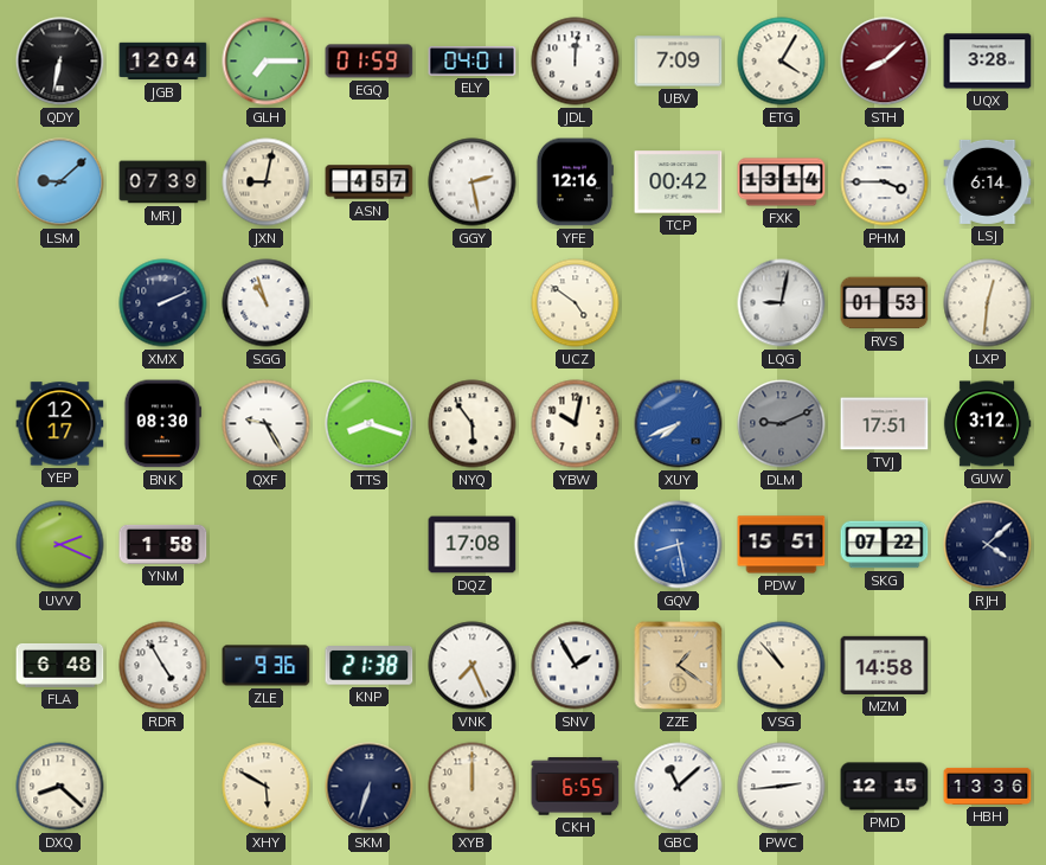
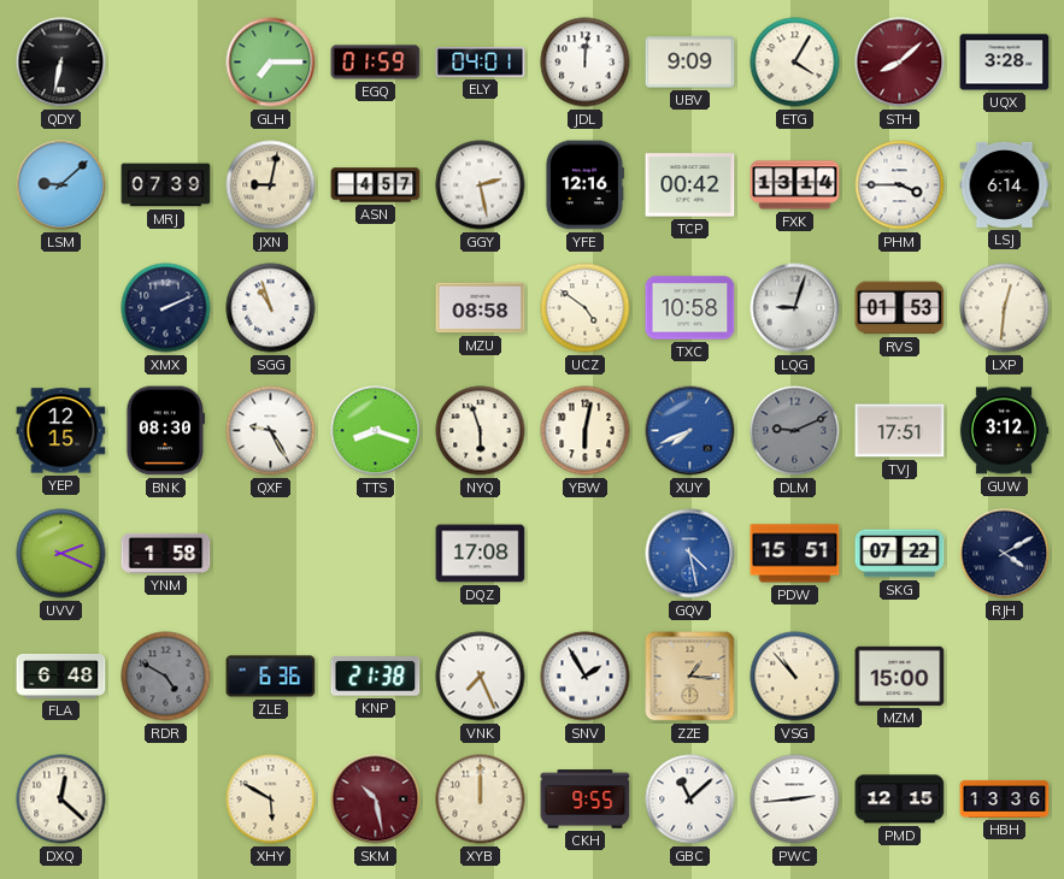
JGB: 12:04 -> none (163, 62)
UBV: 7:09 -> 9:09 (690, 63)
MZU: none -> 08:58 (481, 308)
TXC: none -> 10:58 (690, 308)
LQG: 9:02 -> 9:03 (795, 308)
YEP: 12:17 -> 12:15 (61, 431)
NYQ: 5:54 -> 5:57 (481, 431)
YBW: 10:02 -> 6:02 (586, 431)
GQV: 8:28 -> 4:28 (690, 554)
RJH: 4:08 -> 4:10 (1005, 554)
RDR: 4:55 -> 4:50 (166, 677)
RDR dial: white -> grey (166, 677)
ZLE: 9:36 -> 6:36 (271, 677)
ZZE: 1:21 -> 1:16 (690, 677)
MZM: 14:58 -> 15:00 (900, 676)
DXQ: 8:22 -> 12:22 (61, 800)
SKM: 6:33 -> 10:28 (376, 800)
SKM dial: navy -> burgundy (376, 800)
CKH: 6:55 -> 9:55 (586, 800)
